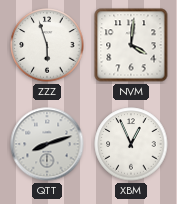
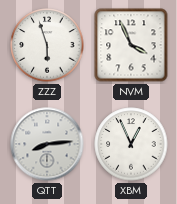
NVM: 4:01 -> 3:56 (131, 45)
QTT: 8:12 -> 8:14 (47, 144)
